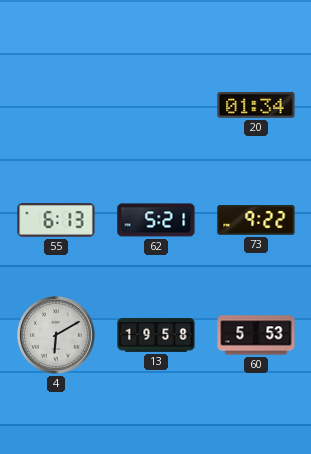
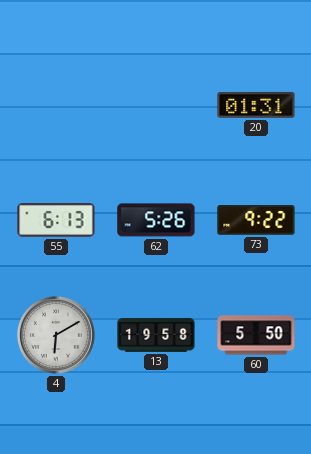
20: 01:34 -> 01:31 (256, 105)
62: 5:21 -> 5:26 (156, 220)
60: 5:53 -> 5:50 (256, 335)
